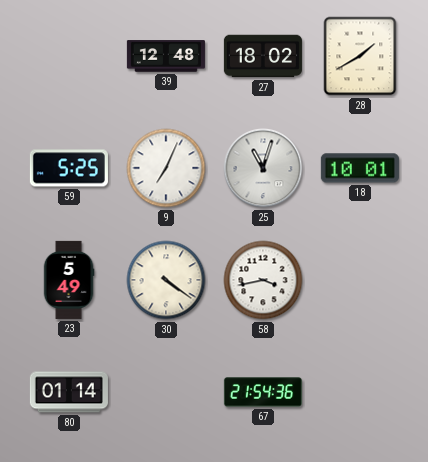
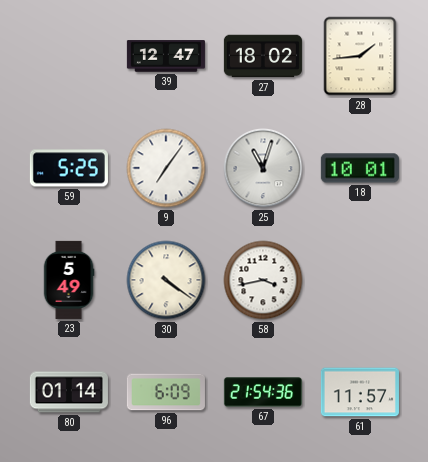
39: 12:48 -> 12:47 (166, 56)
28: 1:40 -> 1:44 (360, 56)
9: 7:04 -> 7:06 (166, 168)
96: none -> 6:09 (166, 392)
61: none -> 11:57 (360, 392)
